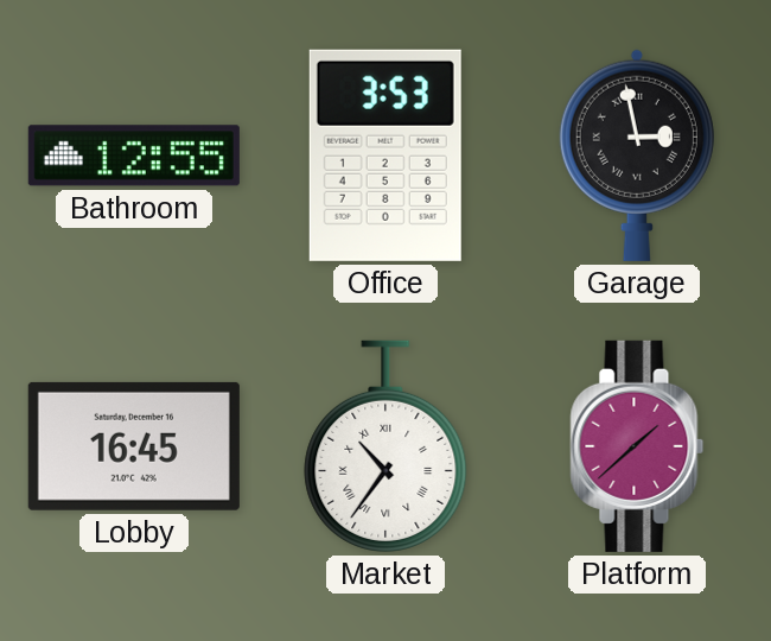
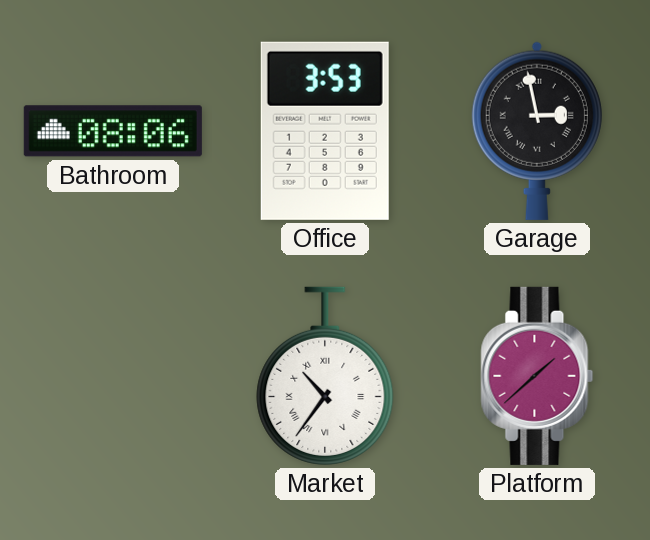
Bathroom: 12:55 -> 08:06 (113, 131)
Lobby: 16:45 -> none (134, 446)
